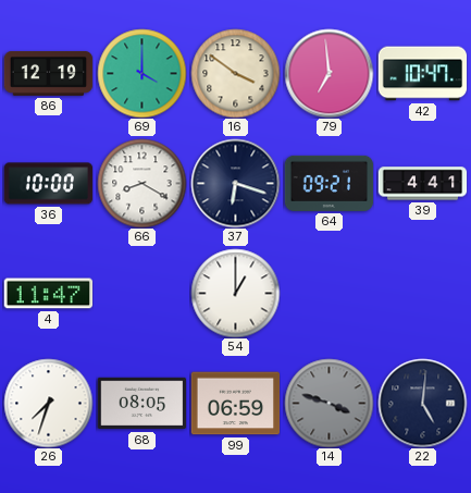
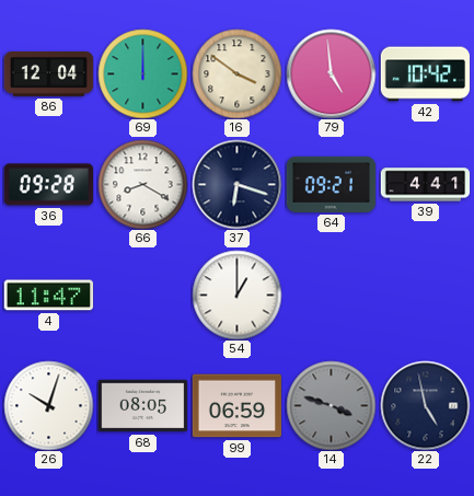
86: 12:19 -> 12:04 (48, 73)
69: 4:00 -> 12:00 (142, 73)
79: 6:59 -> 4:59 (331, 73)
42: 10:47 -> 10:42 (425, 74)
36: 10:00 -> 09:28 (48, 185)
26: 7:33 -> 10:03 (48, 405)
22: 5:01 -> 4:58 (425, 405)
